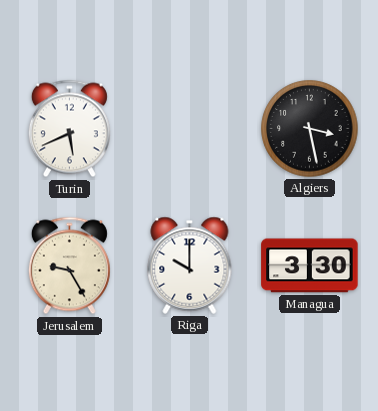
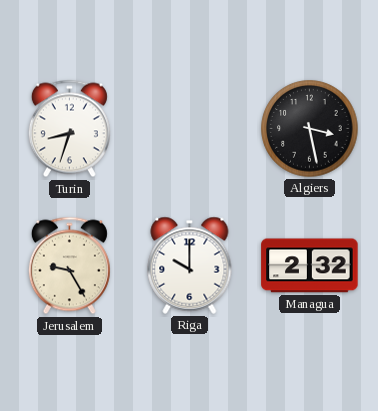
Turin: 5:41 -> 8:33 (69, 129)
Managua: 3:30 -> 2:32 (310, 266)
